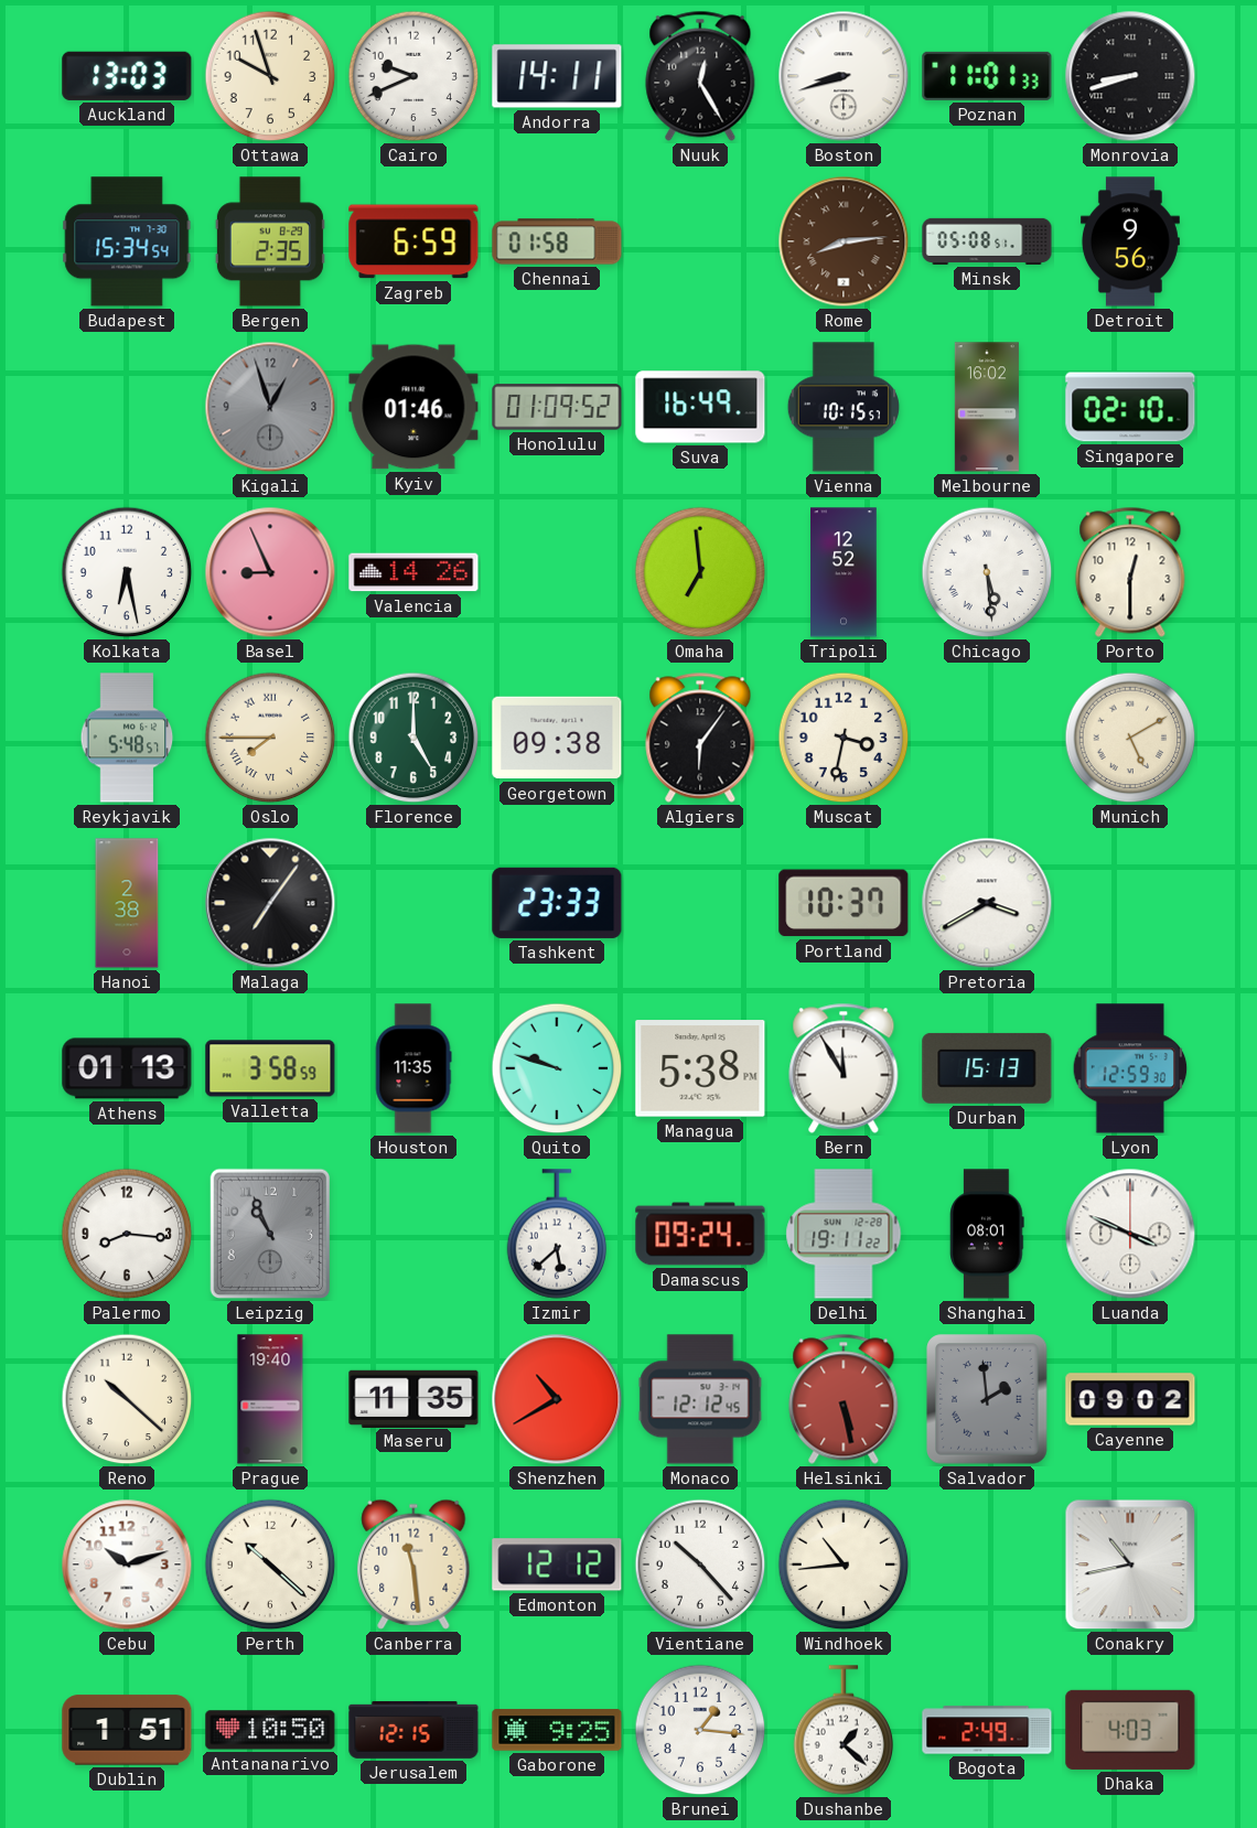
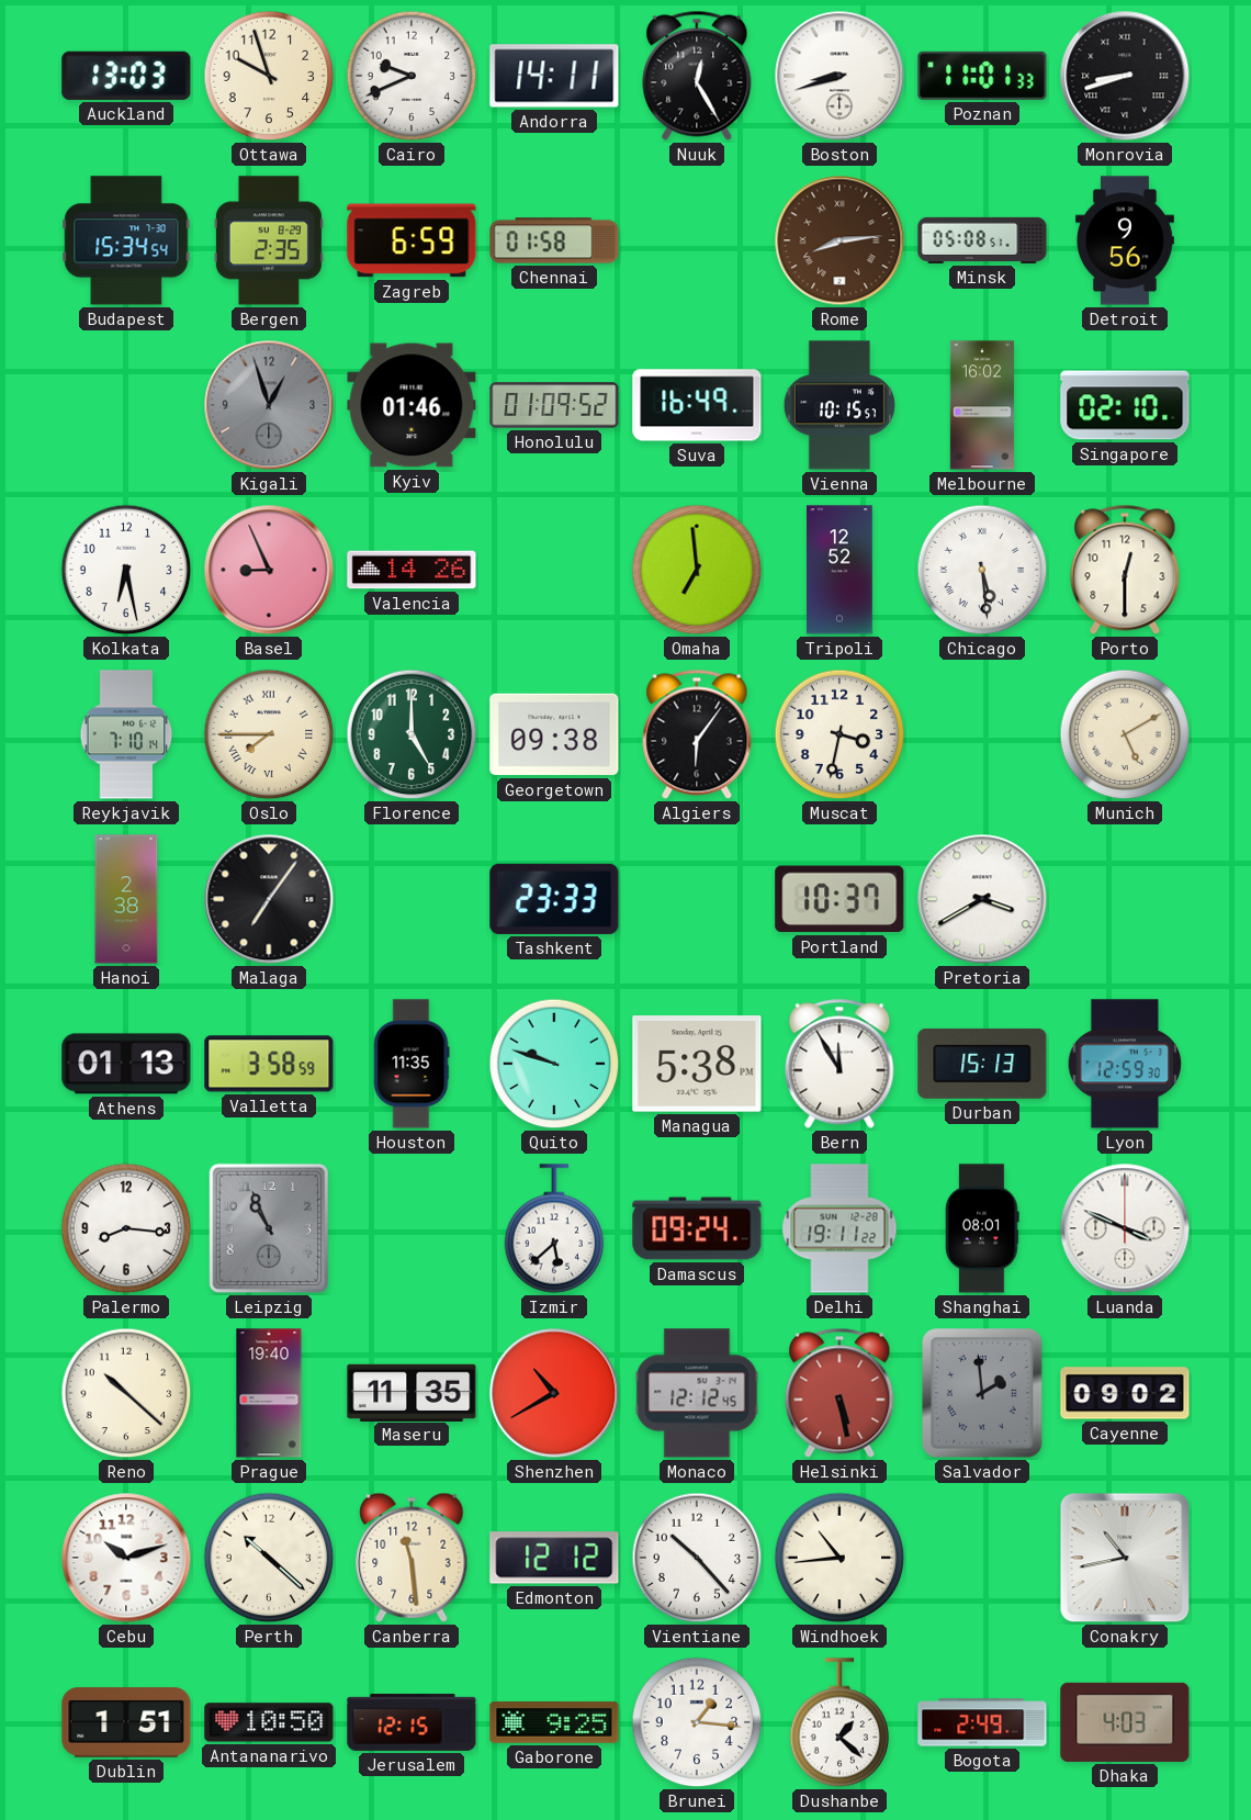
Reykjavik: 5:48 -> 7:10 (126, 734)
